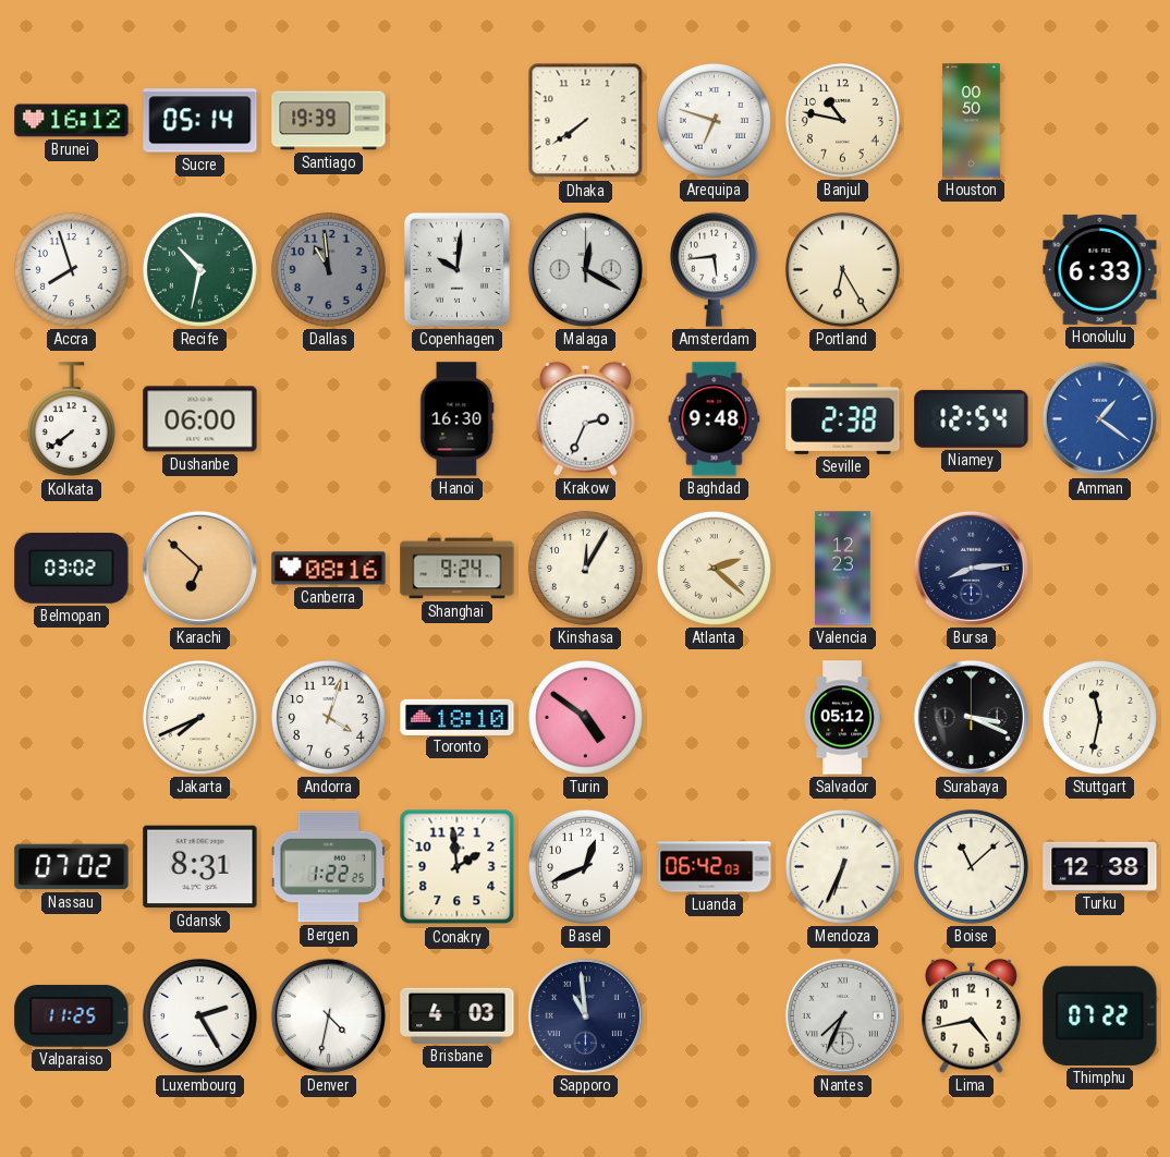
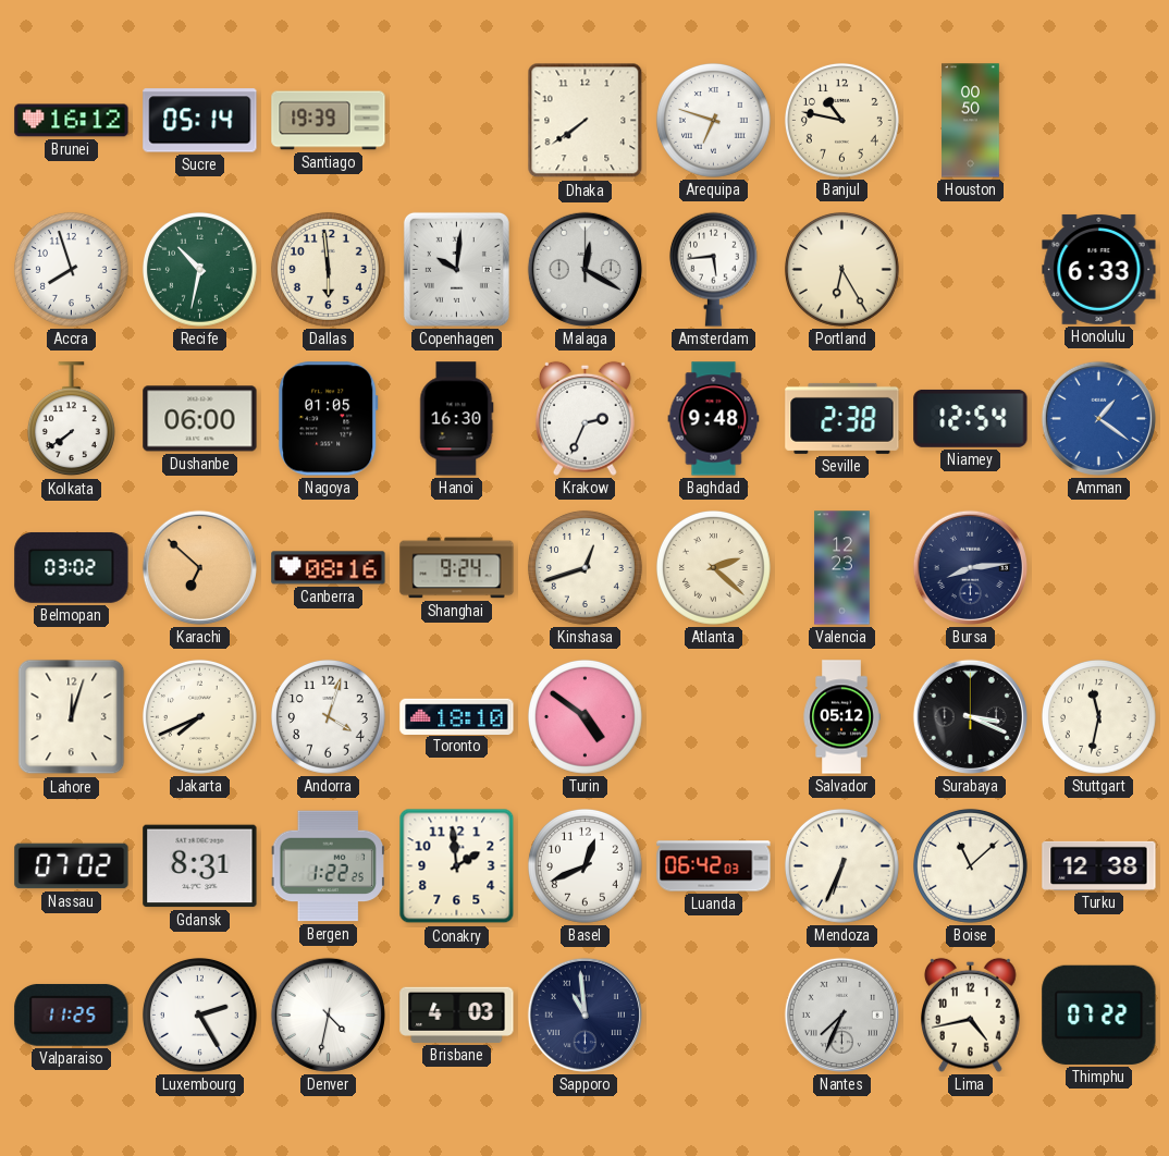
Dallas: 10:59 -> 5:59 (328, 269)
Dallas dial: grey -> cream (328, 269)
Nagoya: none -> 01:05 (329, 419)
Kinshasa: 12:05 -> 12:42 (584, 567)
Lahore: none -> 12:03 (72, 717)
